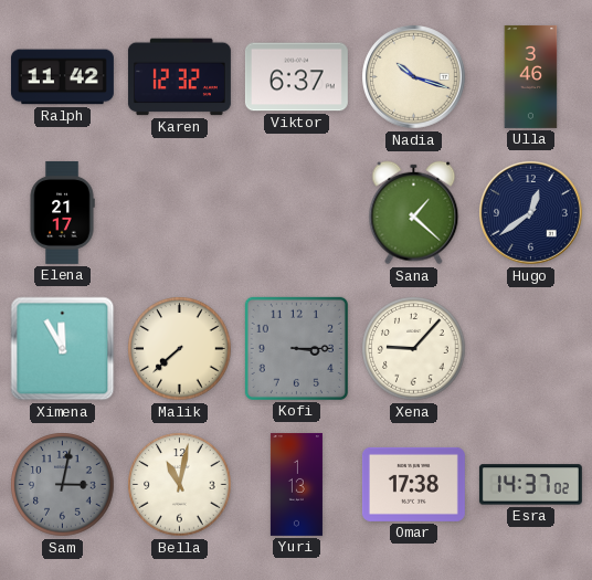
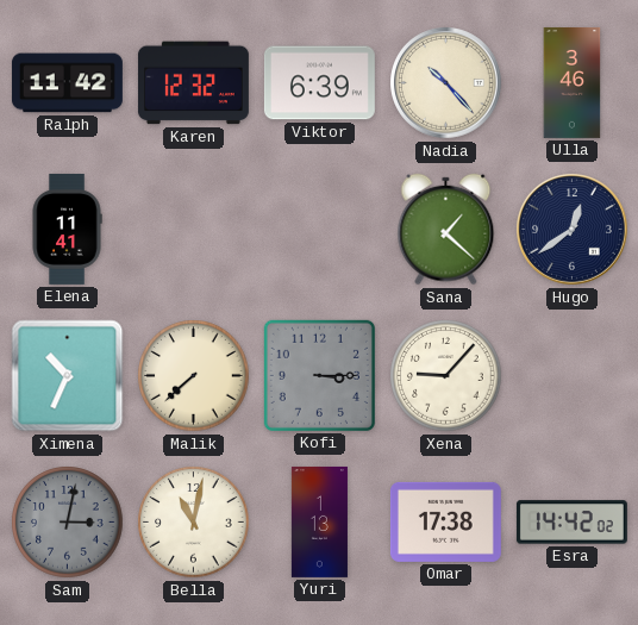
Viktor: 6:37 -> 6:39 (319, 83)
Nadia: 10:18 -> 10:23 (446, 83)
Elena: 21:17 -> 11:41 (67, 229)
Ximena: 11:55 -> 10:34 (68, 376)
Esra: 14:37 -> 14:42 (571, 523)
